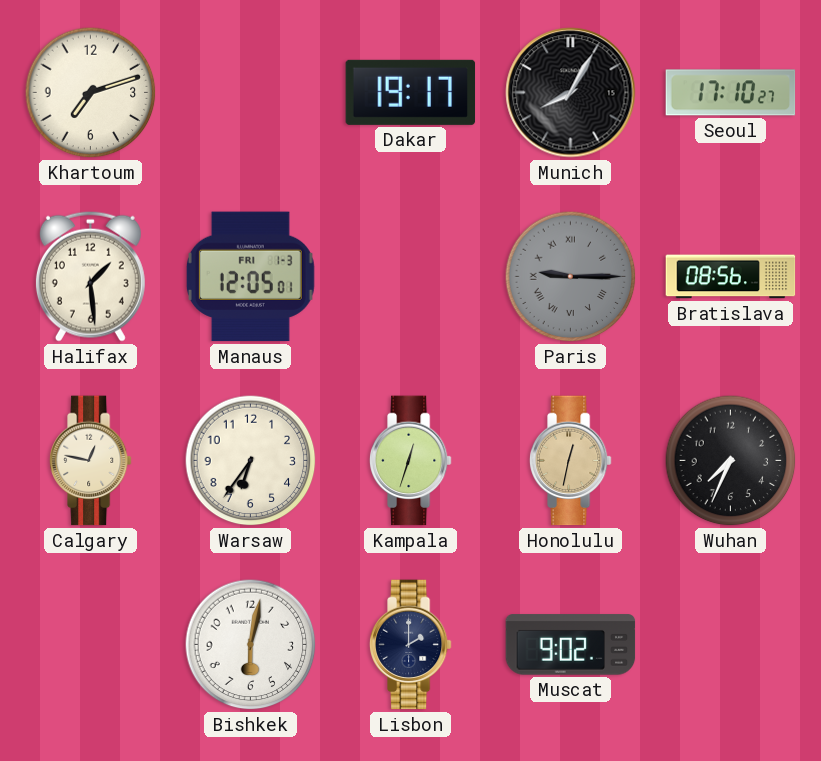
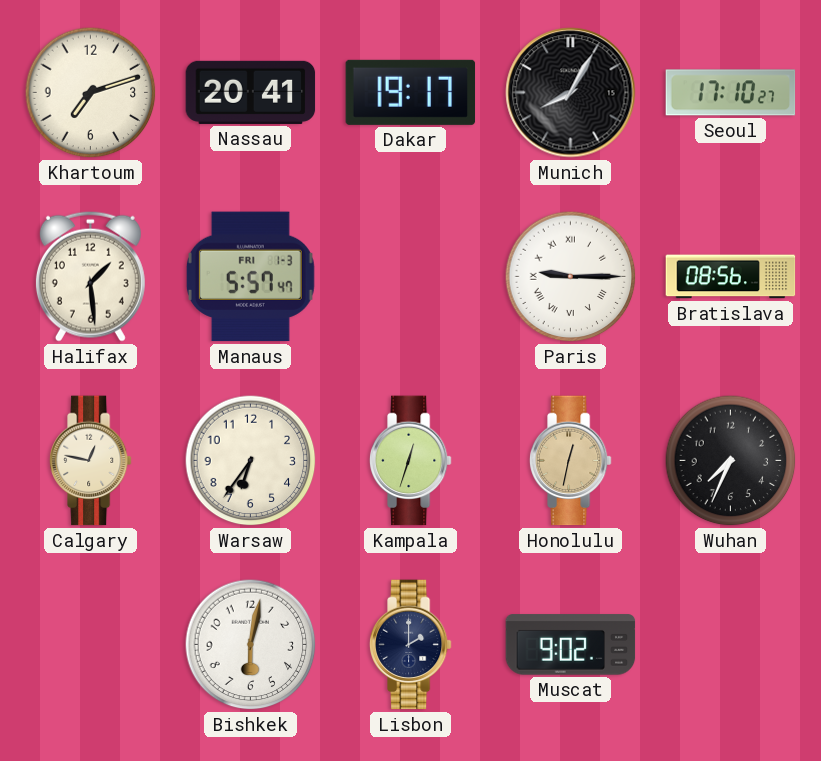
Nassau: none -> 20:41 (251, 92)
Manaus: 12:05 -> 5:57 (250, 277)
Paris dial: grey -> white (571, 277)
